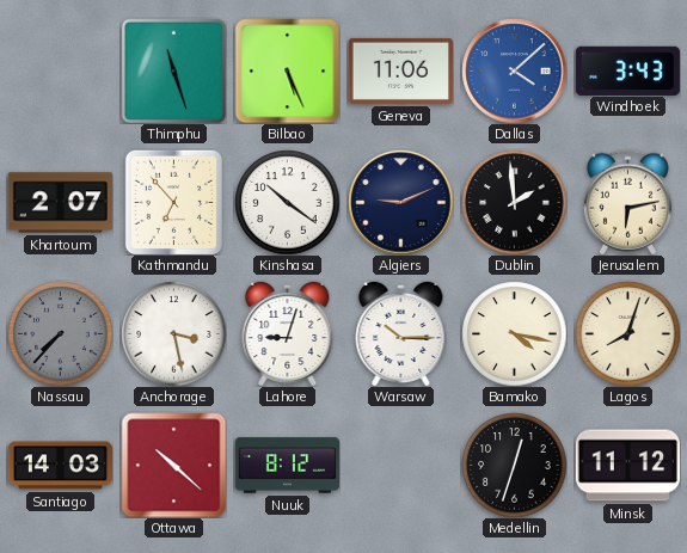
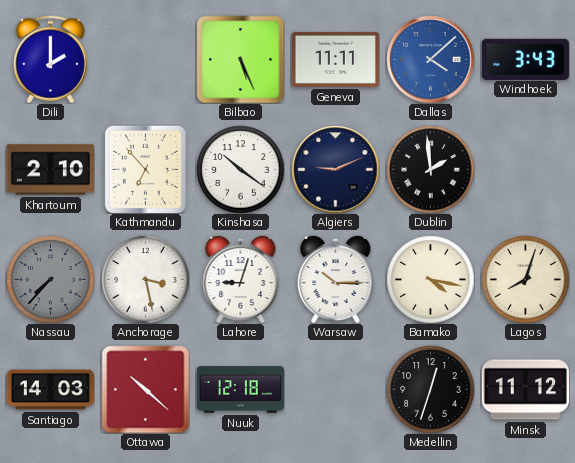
Dili: none -> 2:00 (50, 59)
Thimphu: 11:27 -> none (173, 70)
Geneva: 11:06 -> 11:11 (335, 59)
Khartoum: 2:07 -> 2:10 (50, 170)
Jerusalem: 6:13 -> none (627, 202)
Nuuk: 8:12 -> 12:18 (240, 390)
